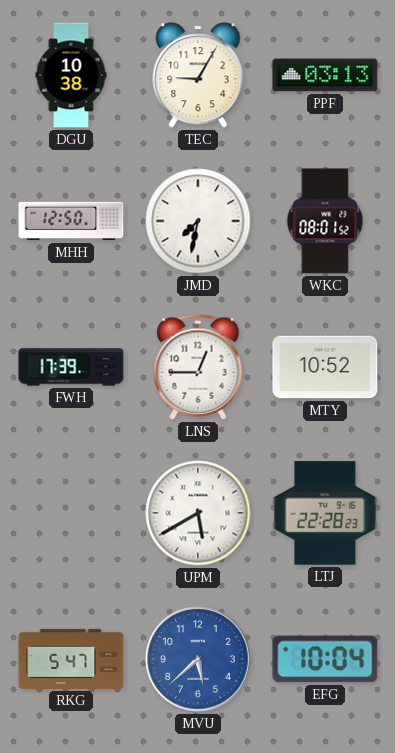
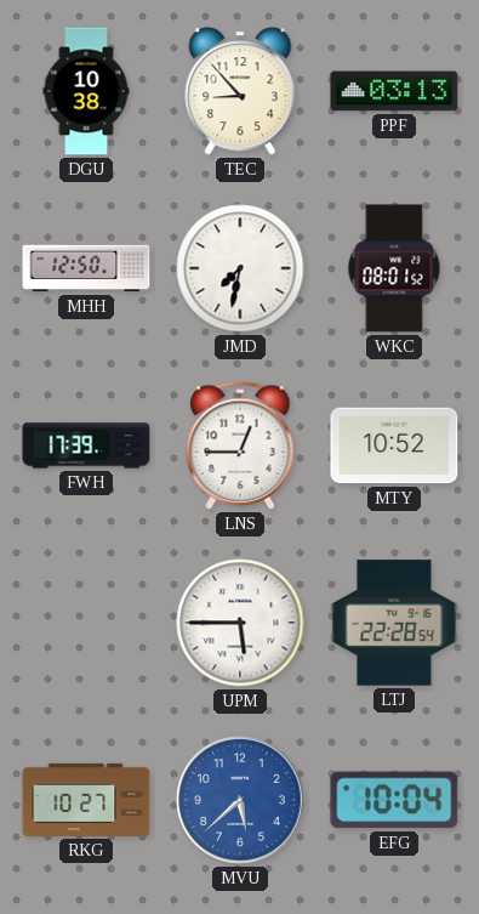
TEC: 9:05 -> 8:53 (240, 91)
UPM: 5:40 -> 5:45 (240, 623)
LTJ: 22:28:23 -> 22:28:54 (394, 623)
RKG: 5:47 -> 10:27 (86, 800)
